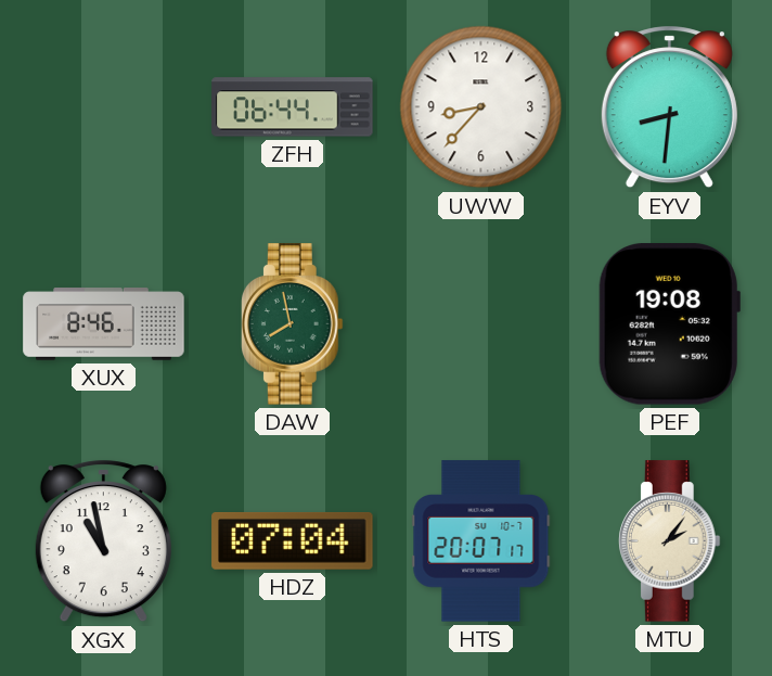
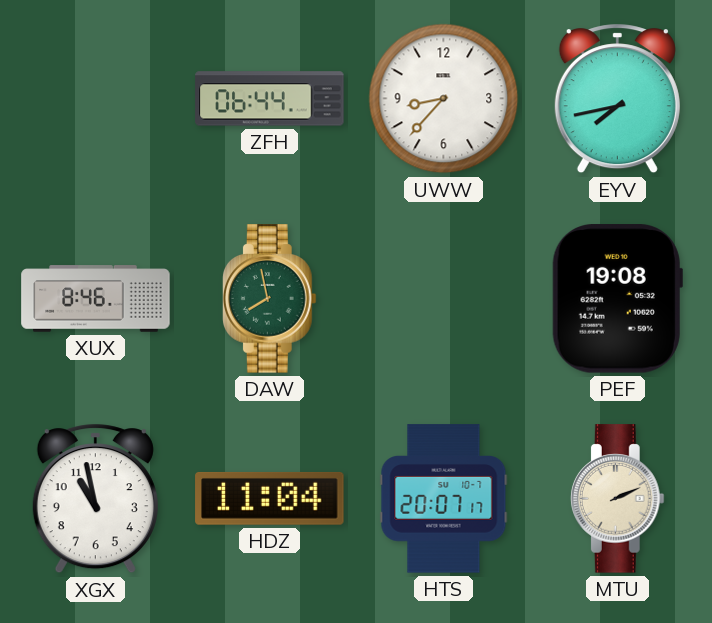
EYV: 8:31 -> 7:43 (617, 99)
HDZ: 07:04 -> 11:04 (270, 498)
MTU: 2:06 -> 2:11 (617, 499)
